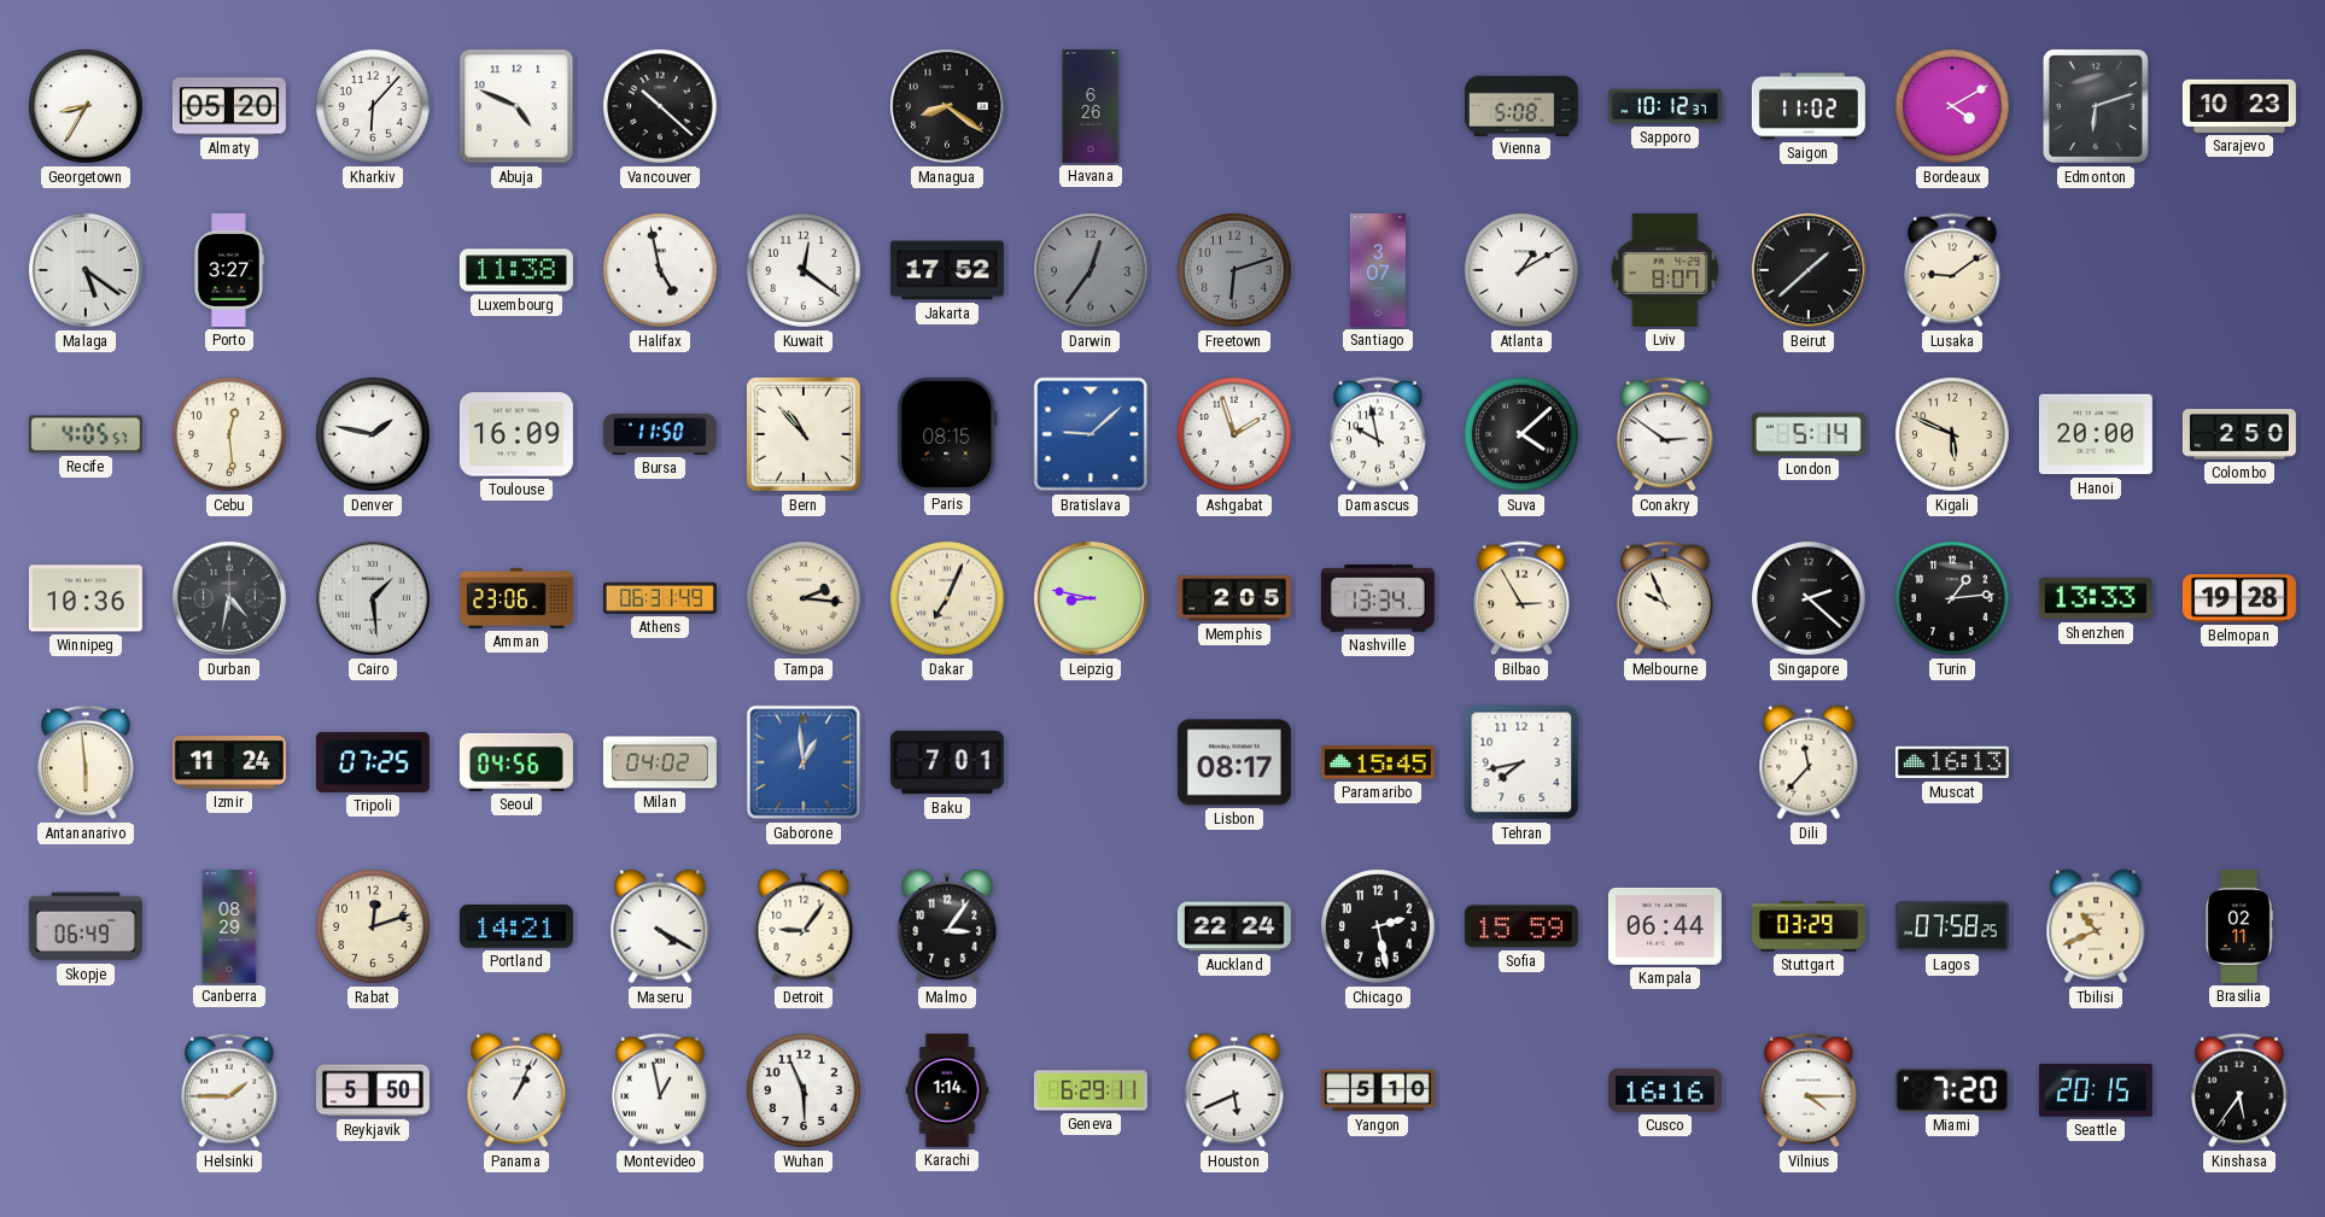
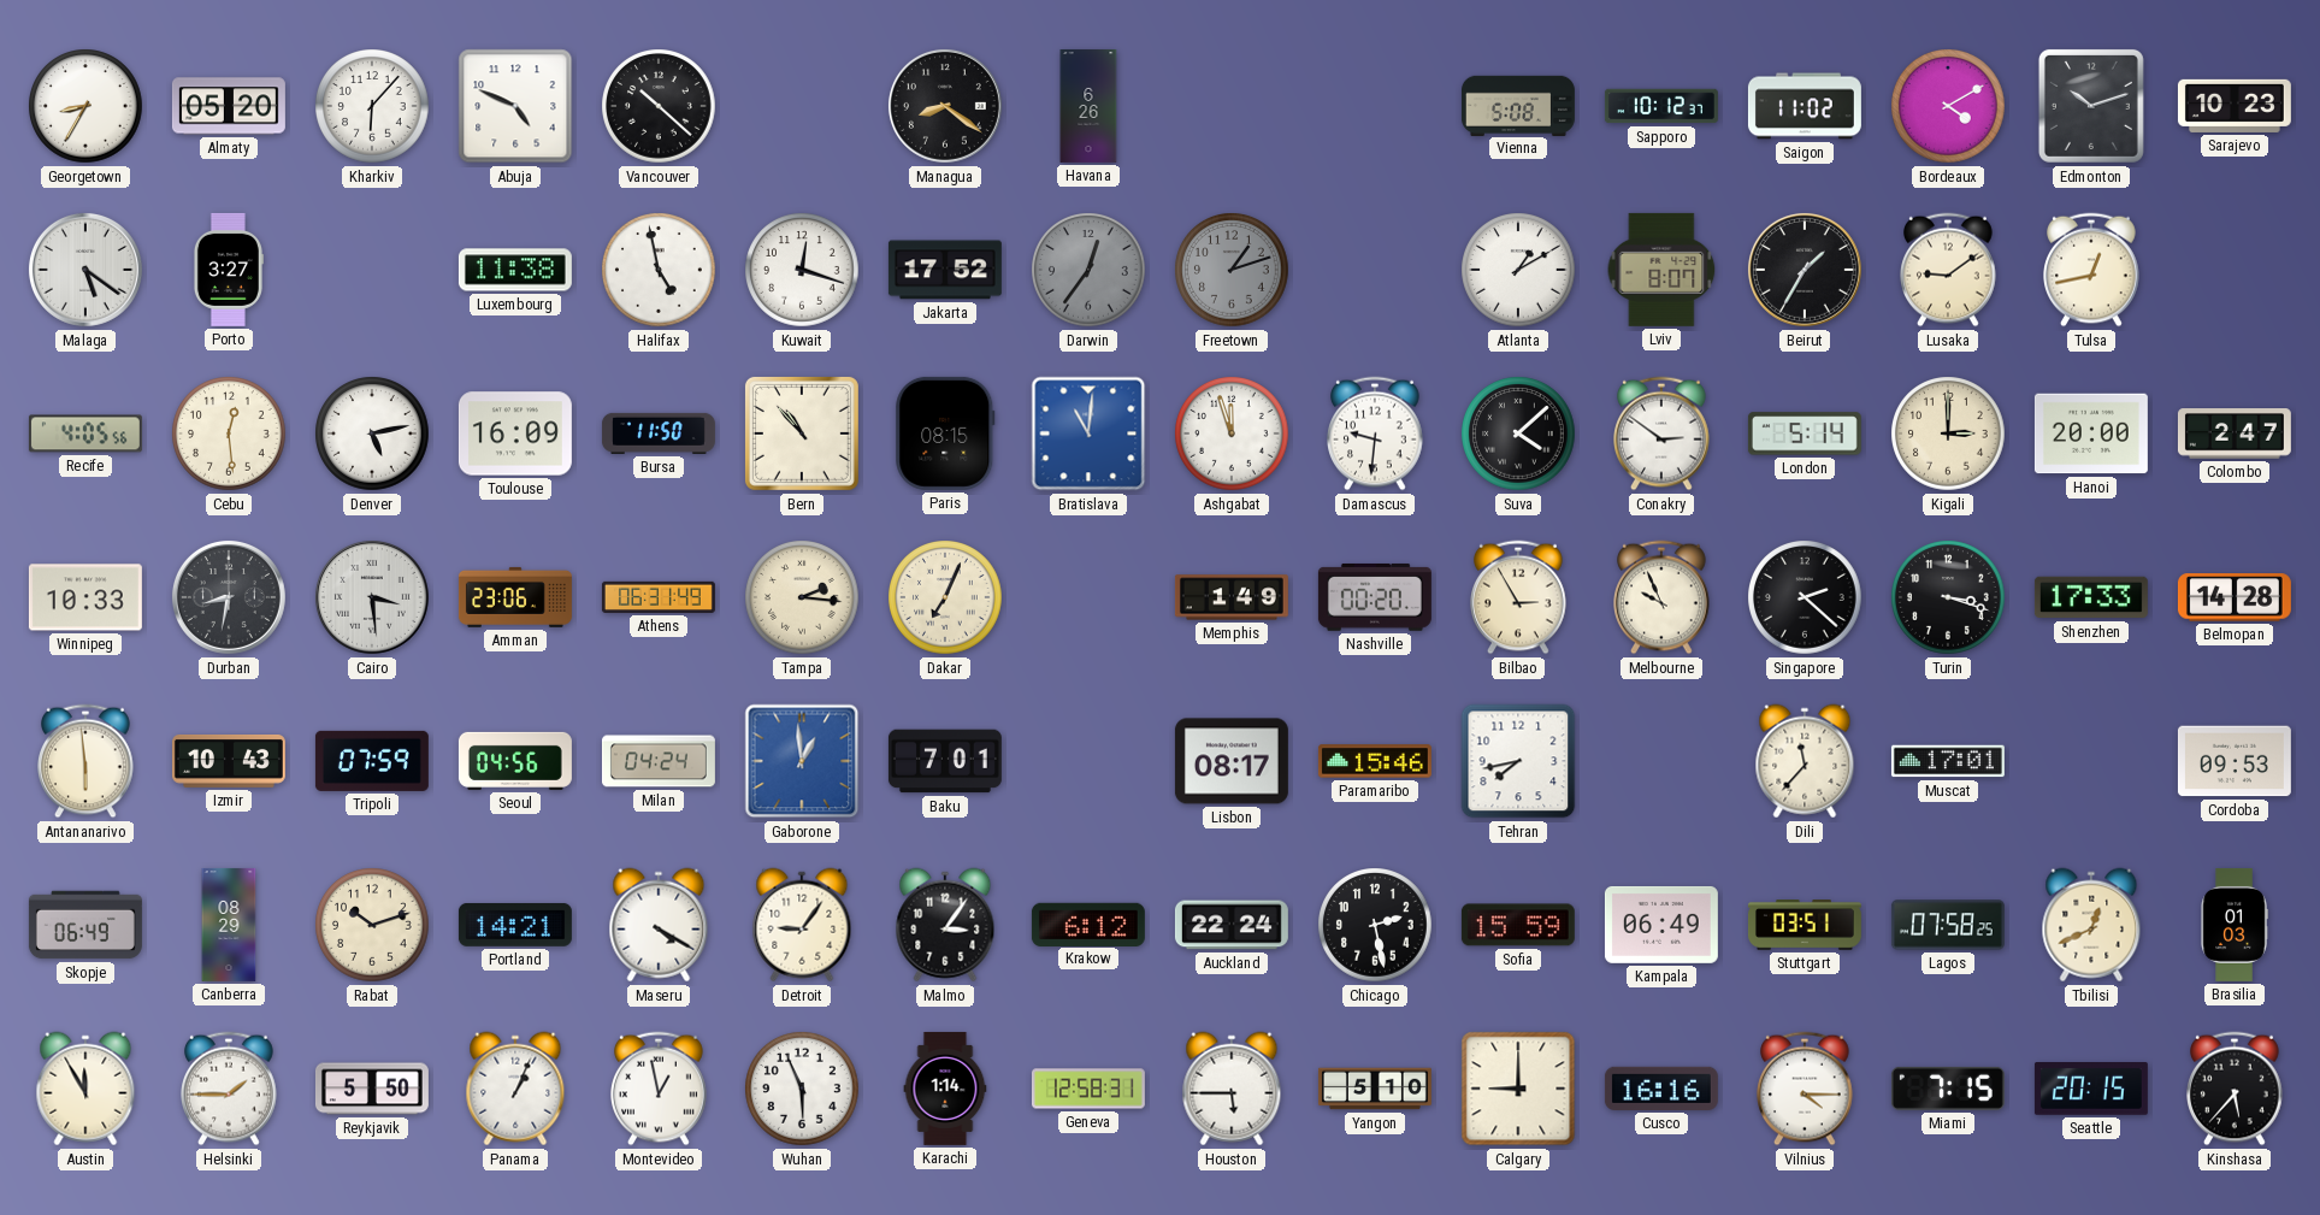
Edmonton: 6:12 -> 10:12 (2091, 106)
Kuwait: 12:21 -> 12:18 (802, 270)
Freetown: 6:12 -> 1:12 (1232, 270)
Santiago: 3:07 -> none (1378, 270)
Beirut: 1:38 -> 1:35 (1805, 270)
Tulsa: none -> 12:43 (2092, 270)
Recife: 4:05:57 -> 4:05:56 (85, 433)
Denver: 1:47 -> 5:13 (372, 433)
Bratislava: 9:08 -> 11:01 (1088, 433)
Ashgabat: 1:57 -> 11:57 (1232, 433)
Damascus: 9:58 -> 9:31 (1376, 433)
Kigali: 5:49 -> 3:00 (1948, 433)
Colombo: 2:50 -> 2:47 (2235, 433)
Winnipeg: 10:36 -> 10:33 (85, 597)
Durban: 4:32 -> 8:32 (229, 597)
Cairo: 1:29 -> 3:29 (372, 597)
Leipzig: 8:47 -> none (1091, 598)
Memphis: 2:05 -> 1:49 (1232, 597)
Nashville: 13:34 -> 00:20 (1375, 597)
Turin: 1:14 -> 3:18 (1948, 597)
Shenzhen: 13:33 -> 17:33 (2091, 597)
Belmopan: 19:28 -> 14:28 (2235, 597)
Izmir: 11:24 -> 10:43 (229, 762)
Tripoli: 07:25 -> 07:59 (372, 761)
Milan: 04:02 -> 04:24 (659, 761)
Paramaribo: 15:45 -> 15:46 (1375, 761)
Muscat: 16:13 -> 17:01 (1948, 761)
Cordoba: none -> 09:53 (2235, 761)
Rabat: 12:12 -> 10:12 (372, 925)
Krakow: none -> 6:12 (1088, 924)
Kampala: 06:44 -> 06:49 (1661, 925)
Stuttgart: 03:29 -> 03:51 (1805, 925)
Tbilisi: 10:41 -> 12:41 (2091, 925)
Brasilia: 02:11 -> 01:03 (2235, 925)
Austin: none -> 11:55 (85, 1089)
Geneva: 6:29 -> 12:58 (1088, 1089)
Houston: 5:41 -> 5:45 (1232, 1089)
Calgary: none -> 9:00 (1518, 1089)
Miami: 7:20 -> 7:15 (1948, 1089)
Kinshasa: 5:36 -> 5:37 (2236, 1089)
